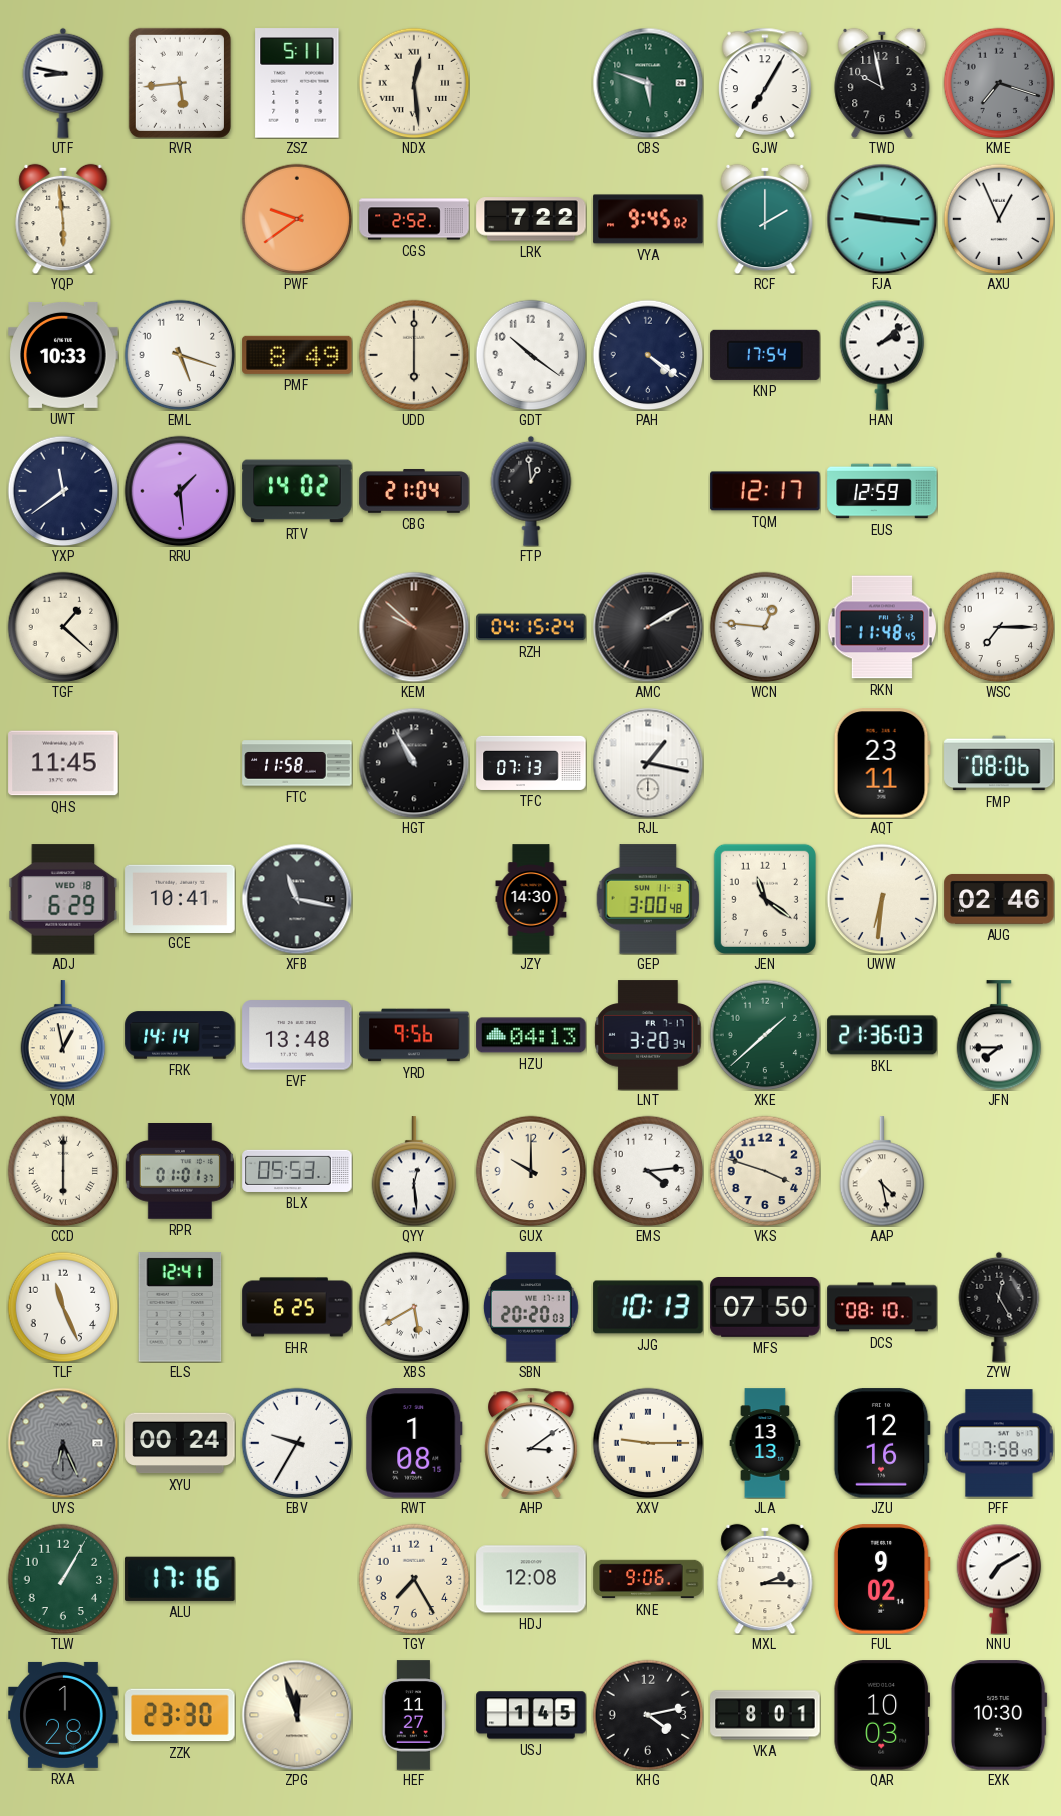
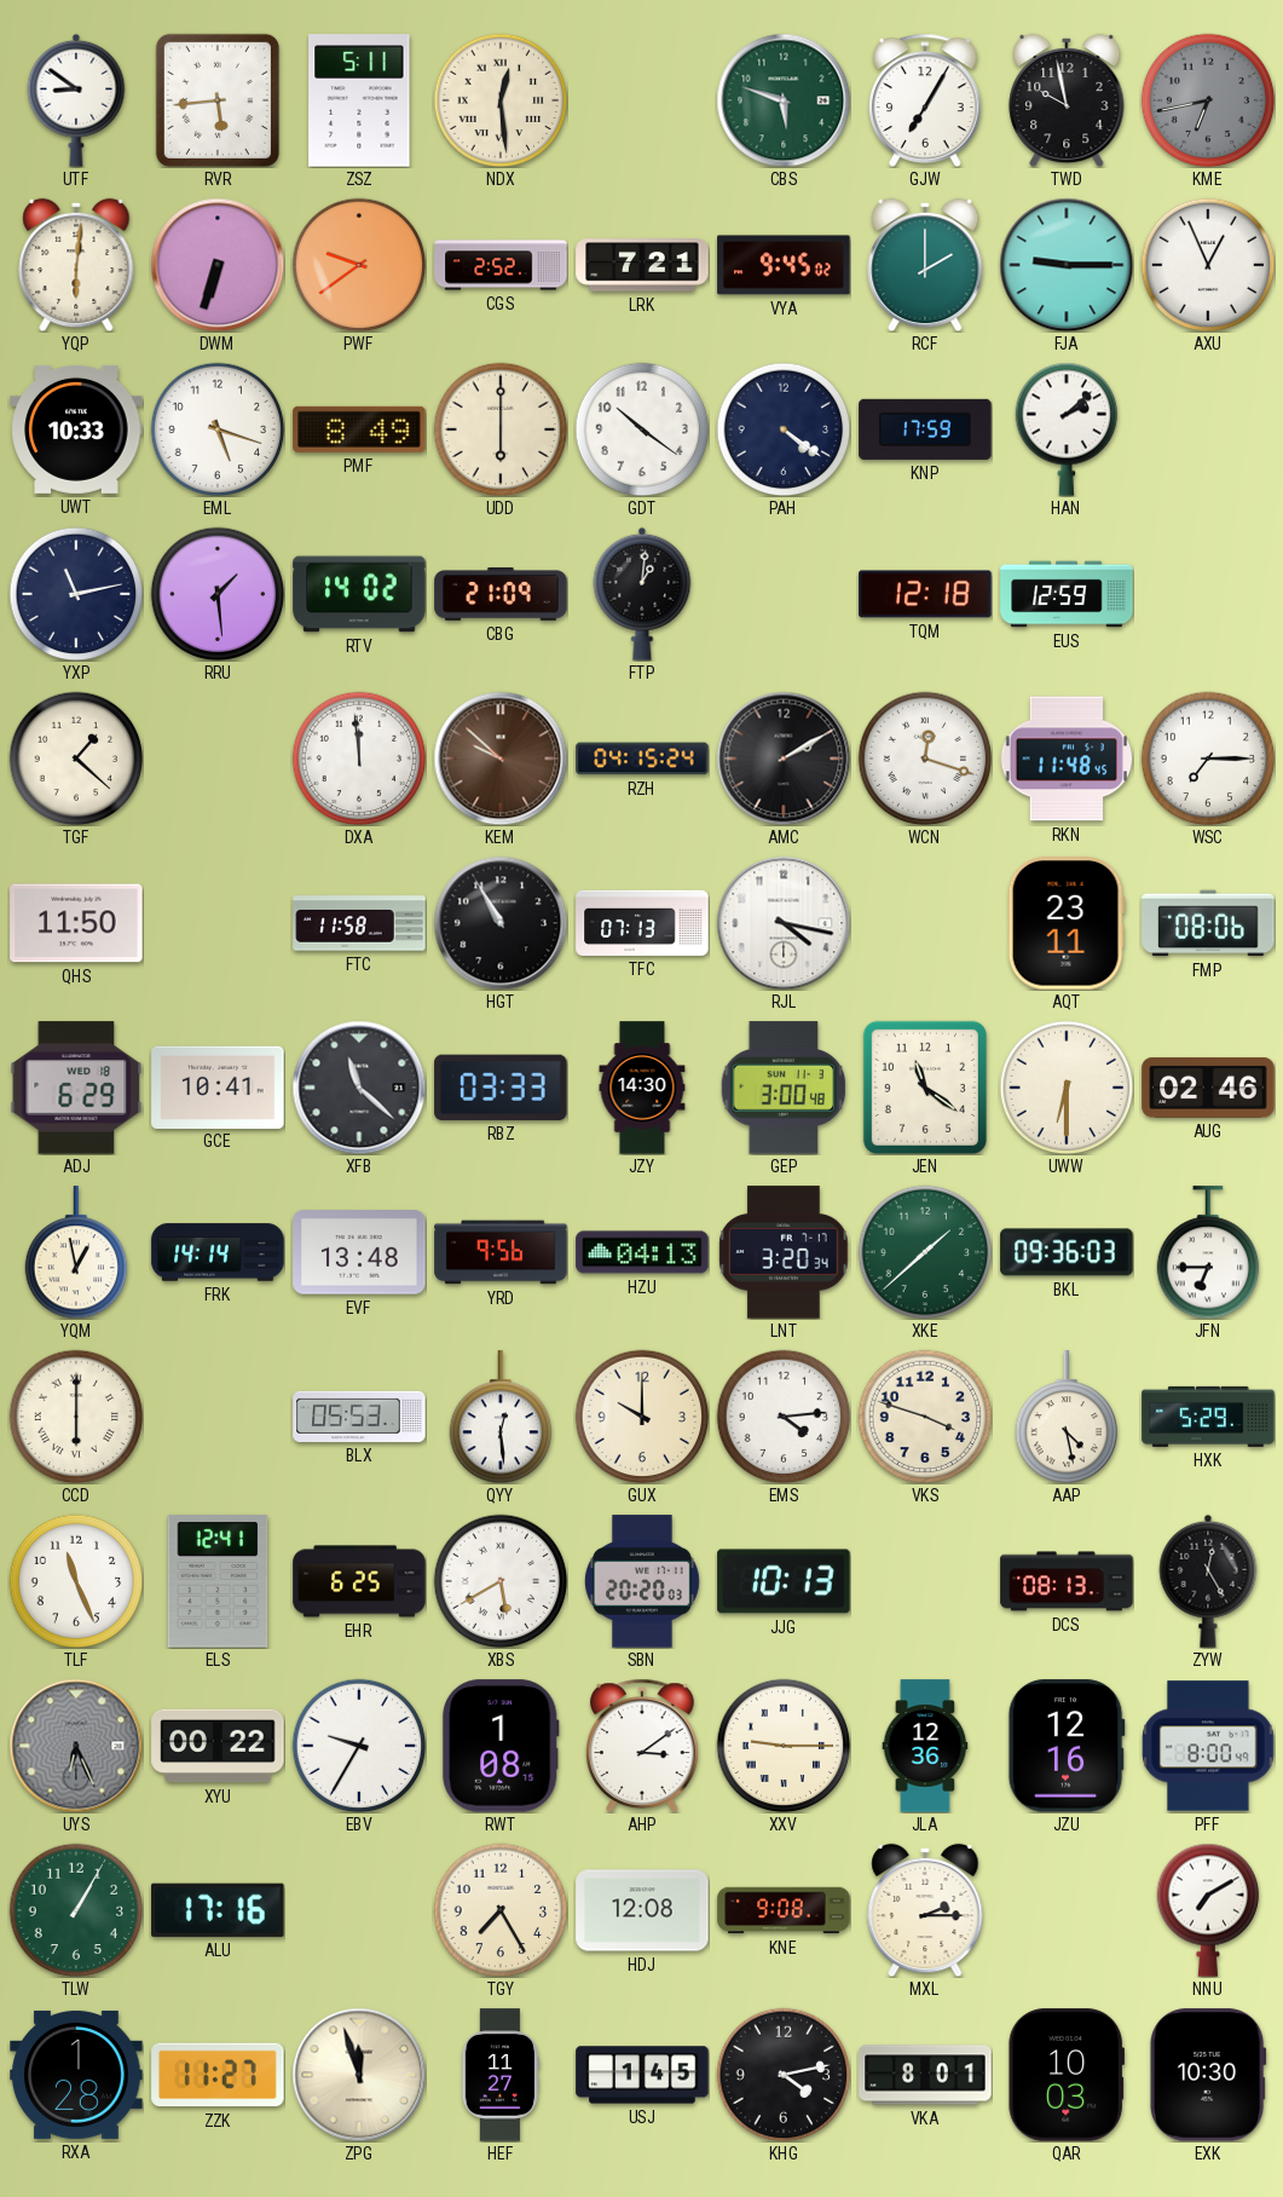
UTF: 8:47 -> 8:51 (76, 100)
KME: 7:18 -> 6:43 (1208, 100)
YQP: 5:59 -> 6:01 (76, 265)
DWM: none -> 6:33 (218, 265)
LRK: 7:22 -> 7:21 (642, 265)
FJA: 9:16 -> 9:15 (1067, 265)
KNP: 17:54 -> 17:59 (925, 429)
YXP: 11:39 -> 11:13 (76, 594)
CBG: 21:04 -> 21:09 (501, 595)
FTP: 12:59 -> 1:01 (642, 594)
TQM: 12:17 -> 12:18 (925, 594)
DXA: none -> 11:59 (359, 759)
WCN: 12:46 -> 12:18 (925, 759)
QHS: 11:45 -> 11:50 (76, 923)
RJL: 1:17 -> 4:17 (784, 923)
XFB: 11:17 -> 11:22 (359, 1088)
RBZ: none -> 03:33 (501, 1088)
UWW: 6:31 -> 6:30 (1067, 1088)
BKL: 21:36 -> 09:36 (1067, 1252)
JFN: 7:45 -> 6:45 (1208, 1252)
RPR: 01:01 -> none (180, 1172)
HXK: none -> 5:29 (1208, 1417)
MFS: 07:50 -> none (765, 1308)
DCS: 08:10 -> 08:13 (1067, 1581)
XYU: 00:24 -> 00:22 (218, 1746)
JLA: 13:13 -> 12:36 (925, 1746)
PFF: 7:58 -> 8:00 (1208, 1746)
KNE: 9:06 -> 9:08 (784, 1910)
FUL: 9:02 -> none (882, 1579)
ZZK: 23:30 -> 11:27 (218, 2075)
